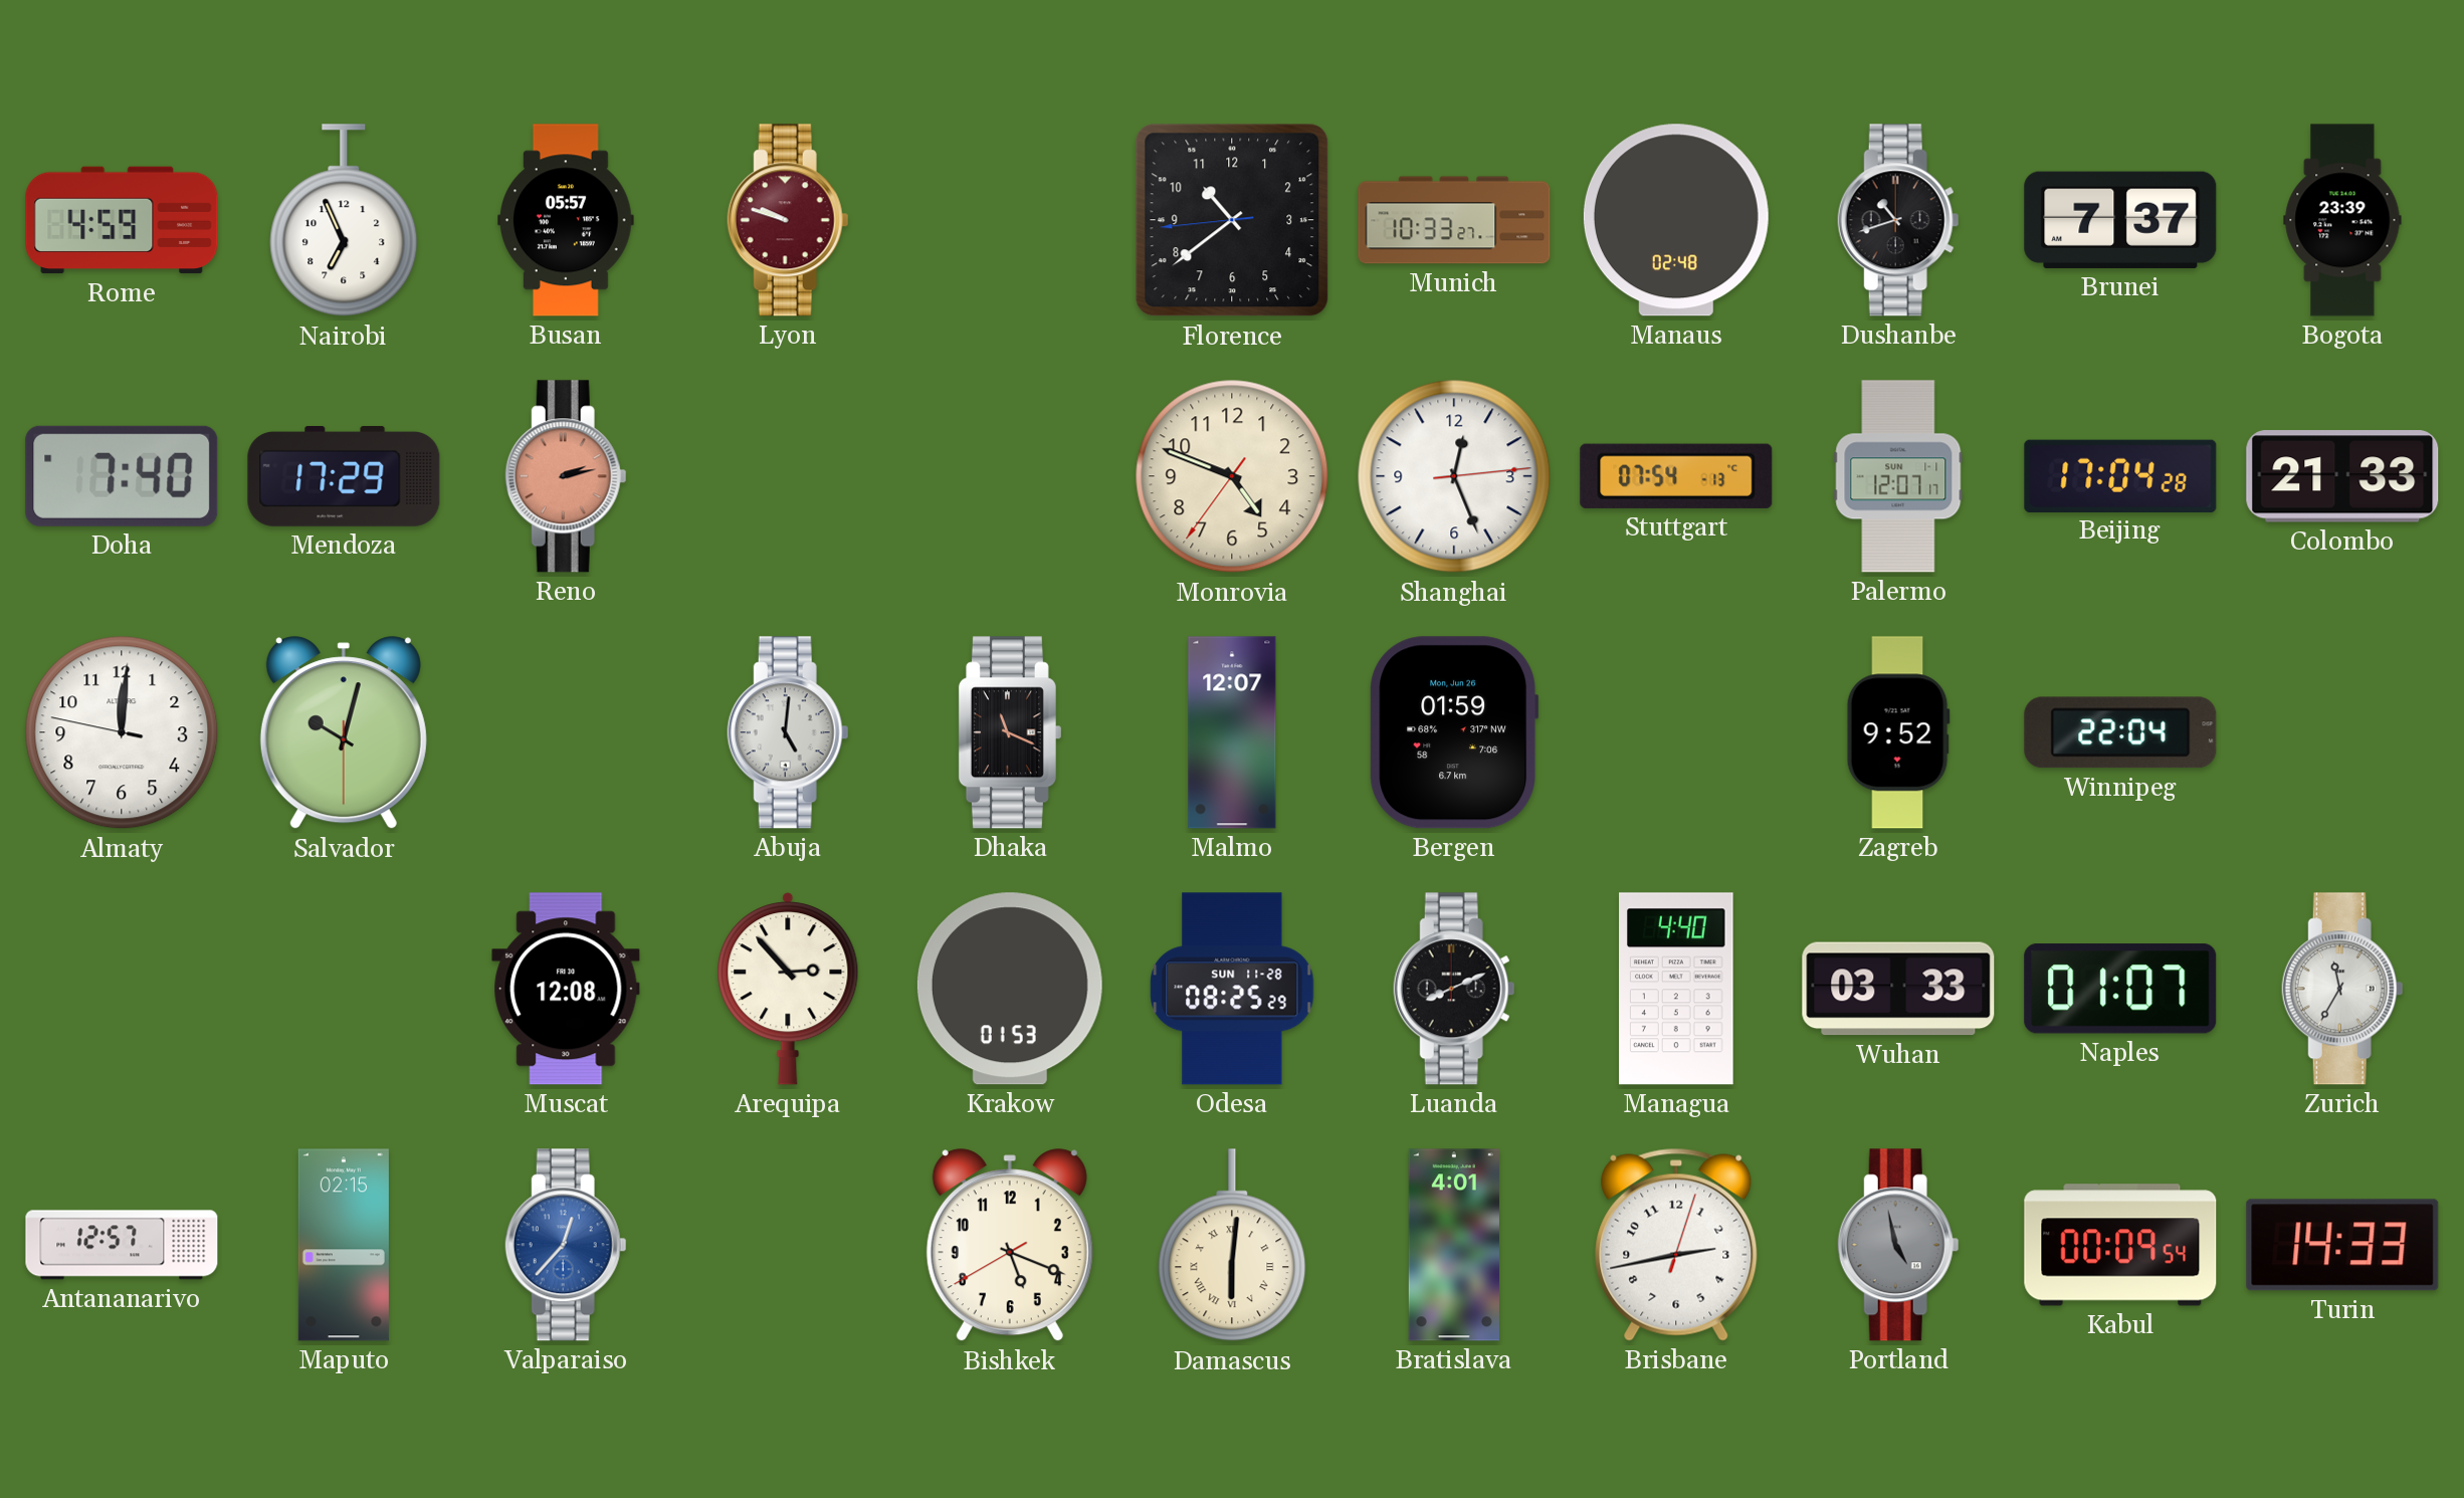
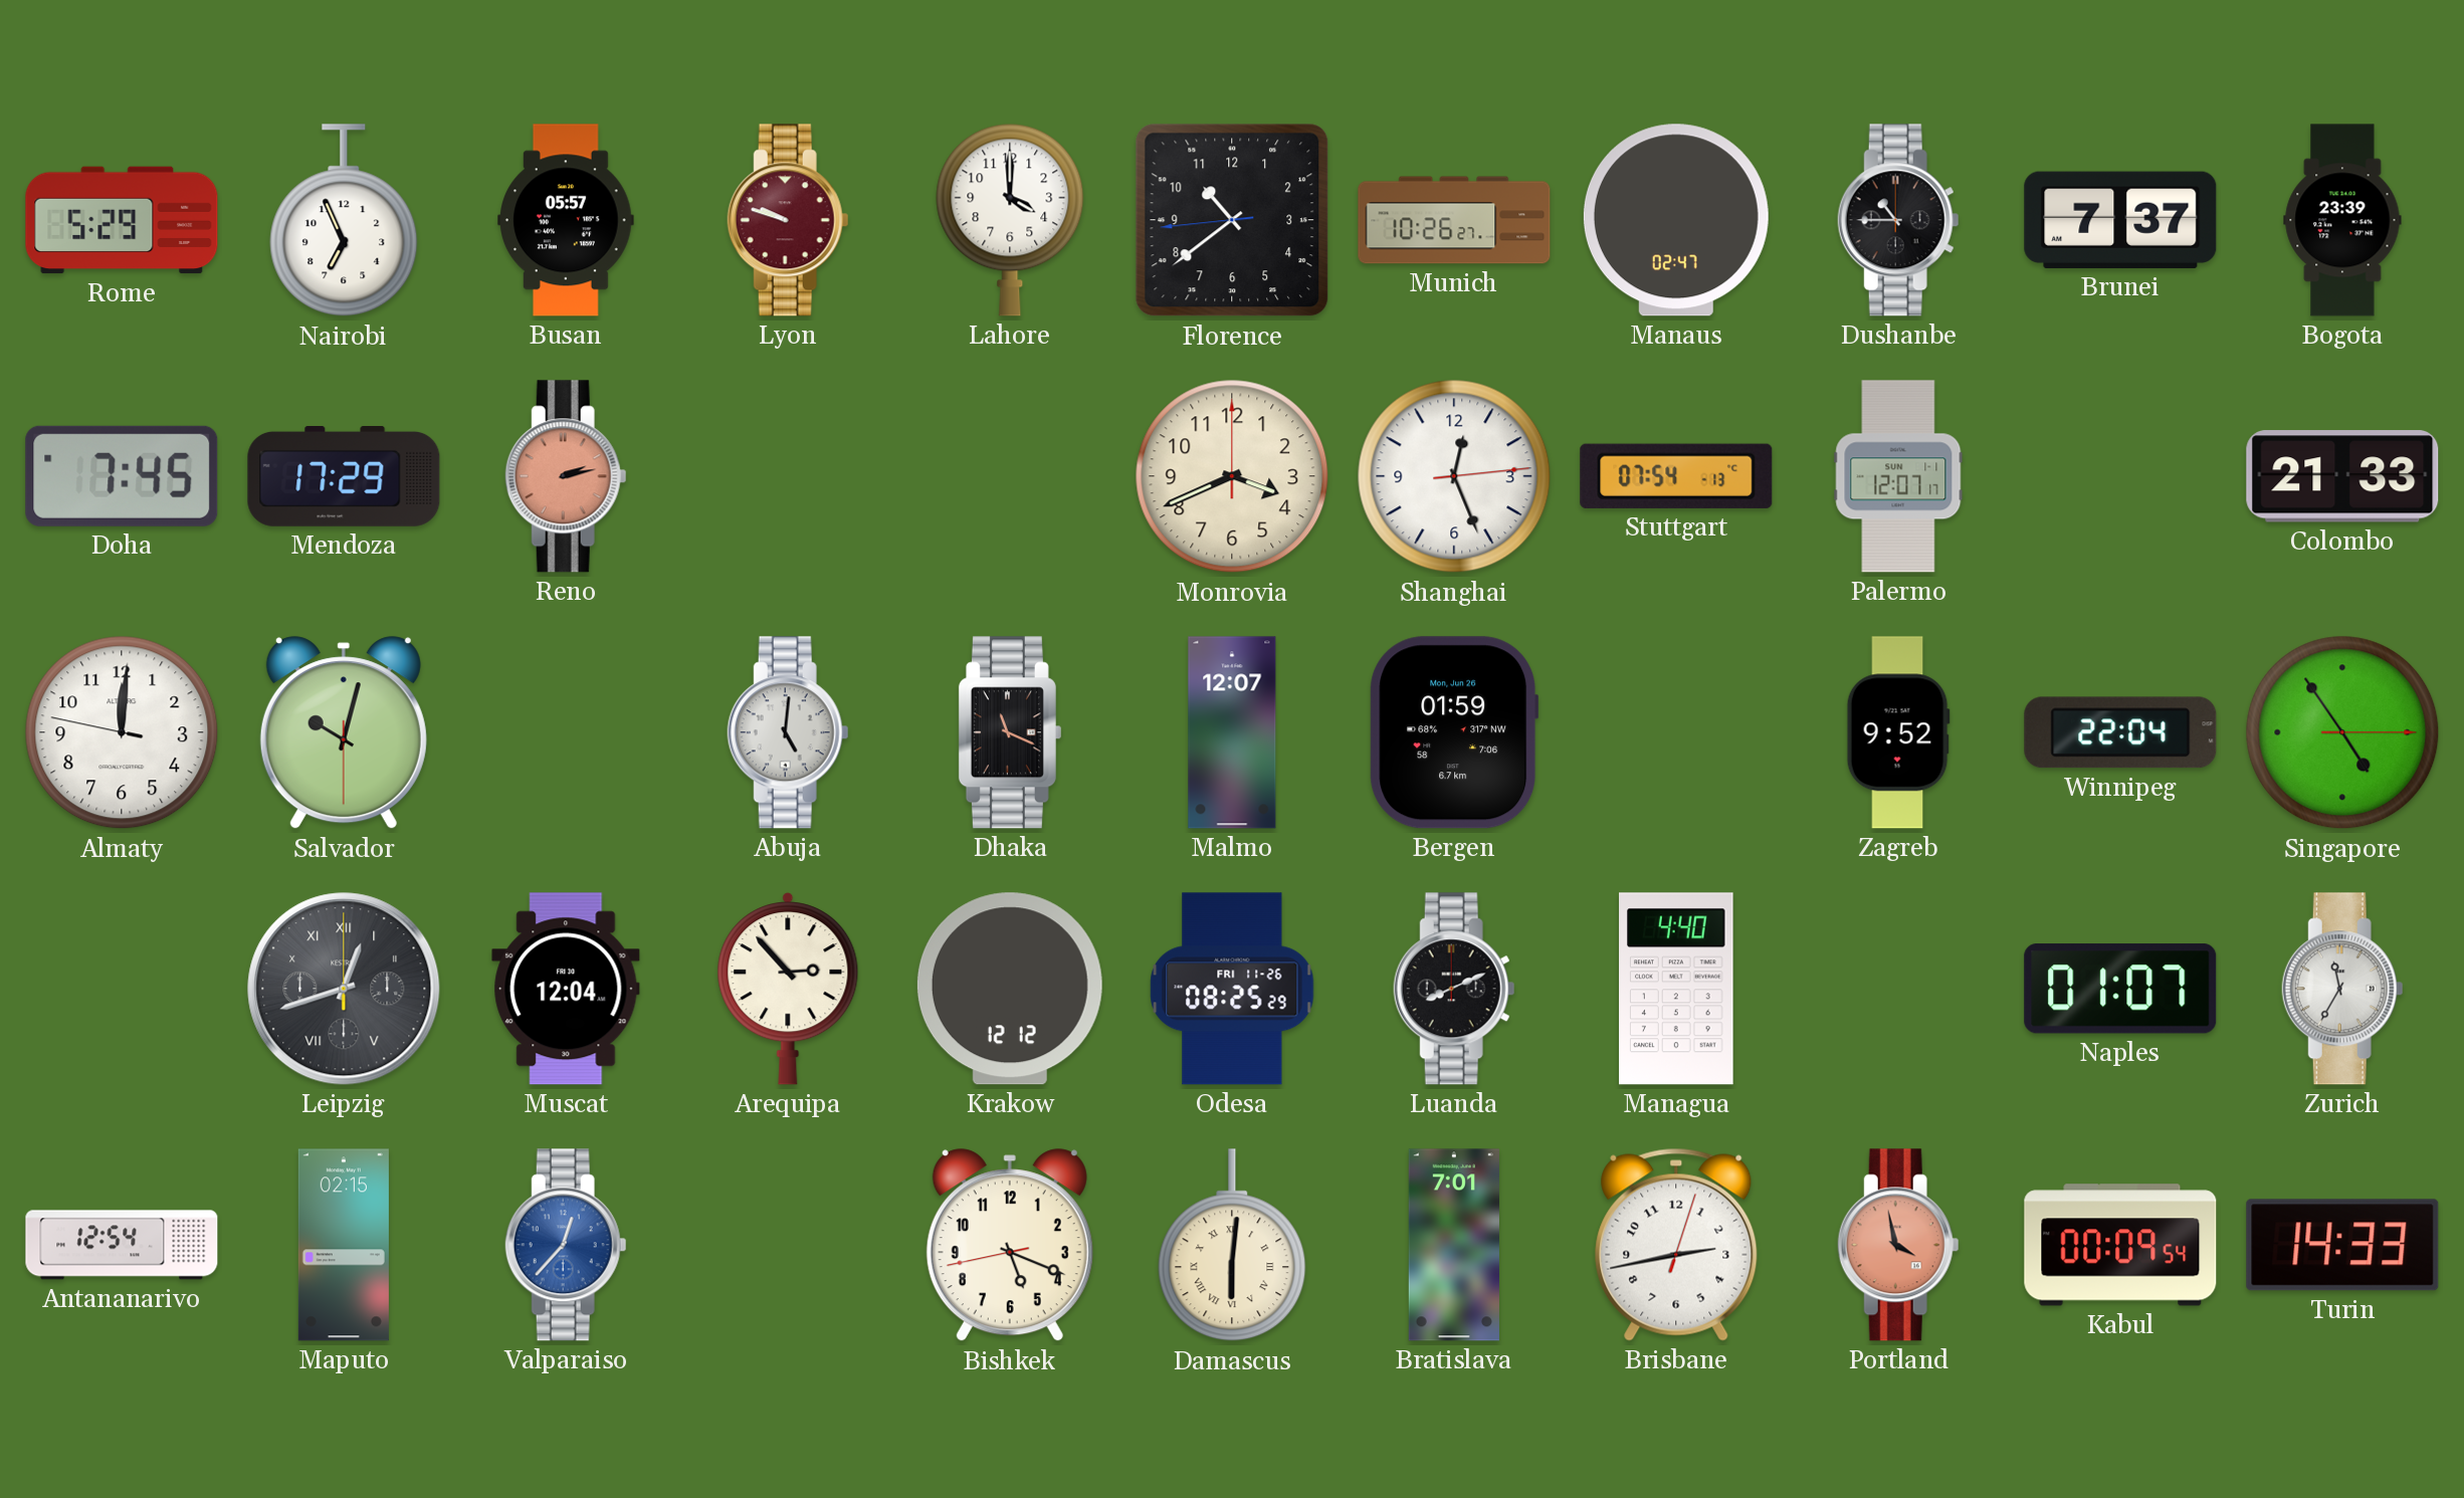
Rome: 4:59 -> 5:29 (122, 220)
Lahore: none -> 4:00 (1010, 220)
Munich: 10:33 -> 10:26 (1454, 220)
Manaus: 02:48 -> 02:47 (1676, 220)
Dushanbe: 10:42 -> 10:45 (1898, 220)
Doha: 7:40 -> 7:45 (122, 476)
Monrovia: 4:48 -> 3:41 (1232, 476)
Beijing: 17:04 -> none (2120, 475)
Singapore: none -> 4:54 (2342, 732)
Leipzig: none -> 12:42 (344, 989)
Muscat: 12:08 -> 12:04 (566, 989)
Krakow: 01:53 -> 12:12 (1010, 989)
Odesa date: SUN 11-28 -> FRI 11-26 (1232, 989)
Wuhan: 03:33 -> none (1898, 989)
Antananarivo: 12:57 -> 12:54 (122, 1245)
Bishkek: 5:18:40 -> 5:18:43 (1010, 1246)
Bratislava: 4:01 -> 7:01 (1454, 1245)
Portland: 4:58 -> 3:58 (1898, 1245)
Portland dial: grey -> salmon (1898, 1245)
